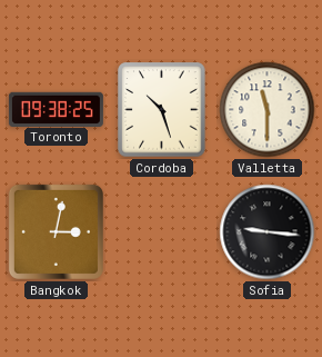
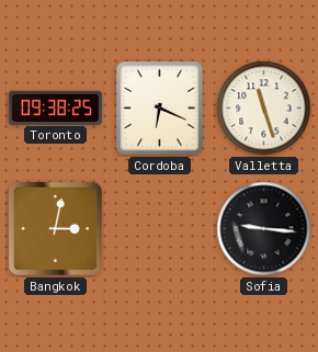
Cordoba: 10:27 -> 6:19 (160, 109)
Valletta: 11:30 -> 11:27 (264, 109)
